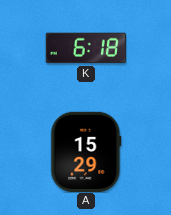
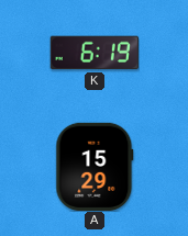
K: 6:18 -> 6:19 (95, 53)
